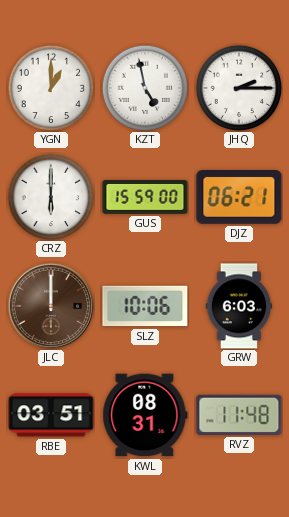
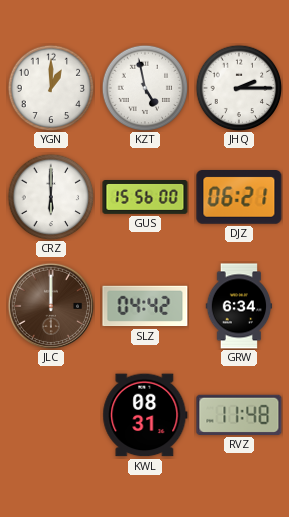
GUS: 15:59 -> 15:56 (145, 198)
SLZ: 10:06 -> 04:42 (145, 306)
GRW: 6:03 -> 6:34 (239, 306)
RBE: 03:51 -> none (51, 415)
